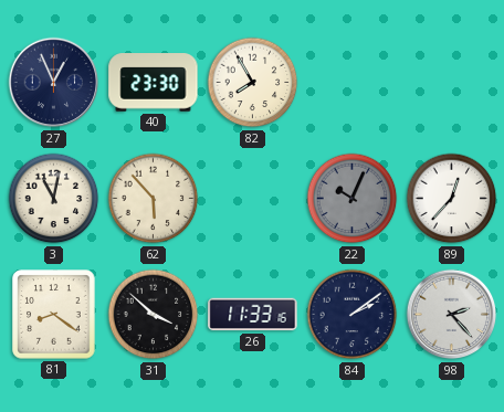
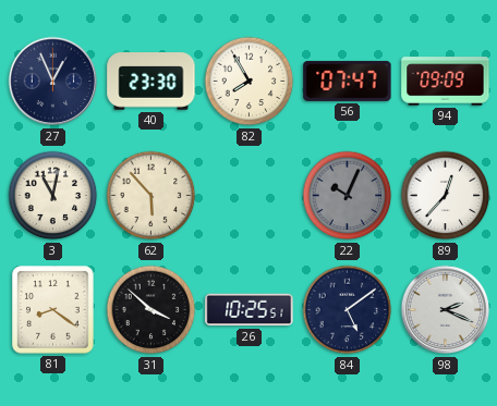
56: none -> 07:47 (348, 81)
94: none -> 09:09 (446, 82)
26: 11:33 -> 10:25 (250, 310)
84: 2:09 -> 5:09 (348, 310)
98: 2:23 -> 2:19 (446, 310)
